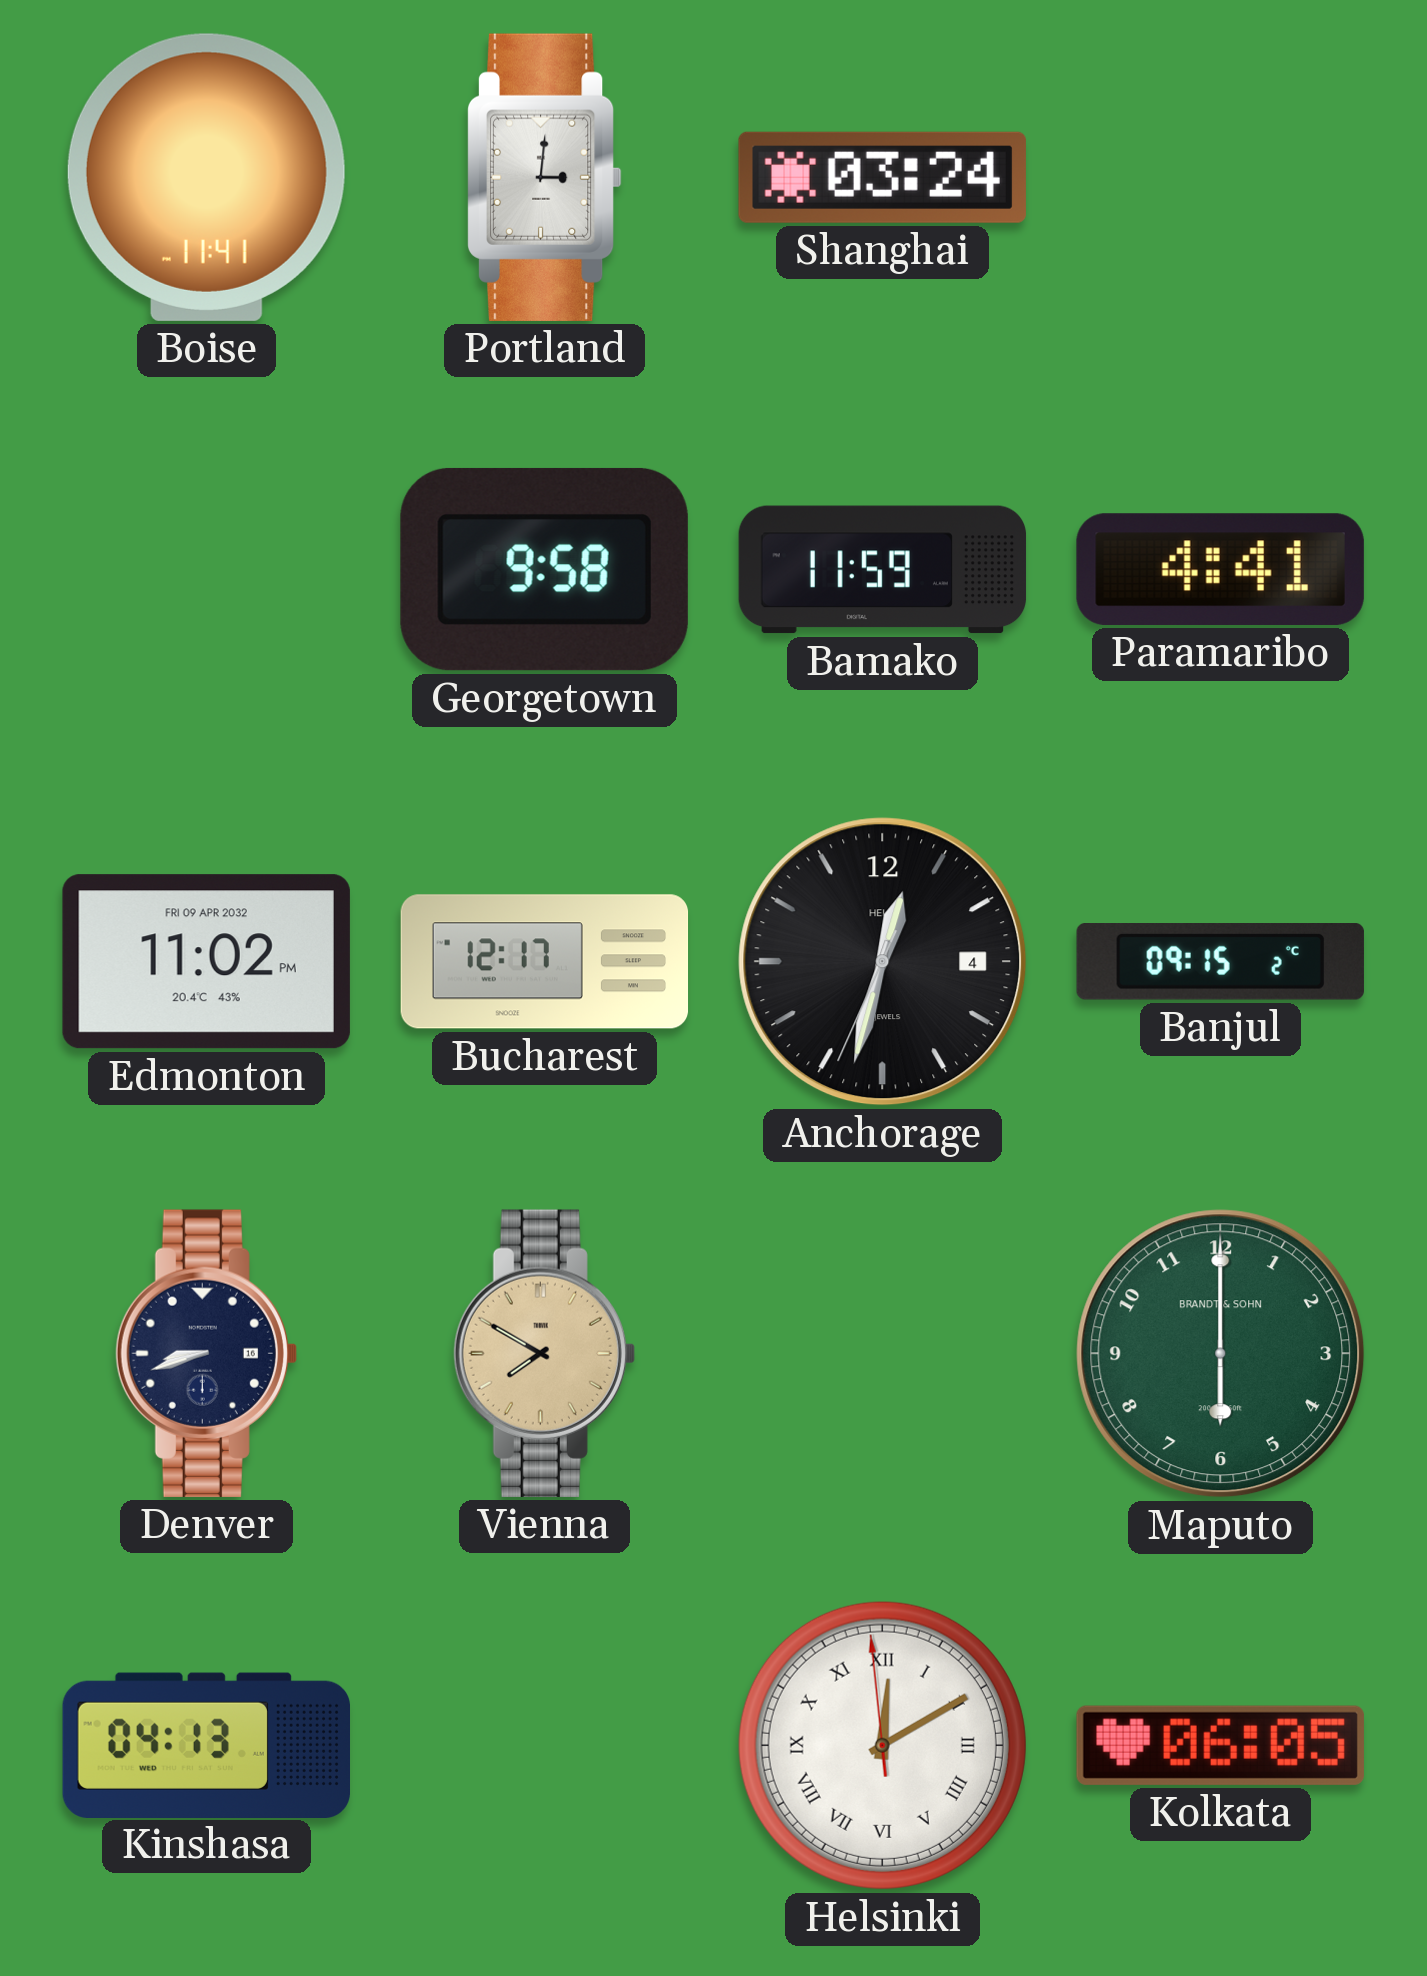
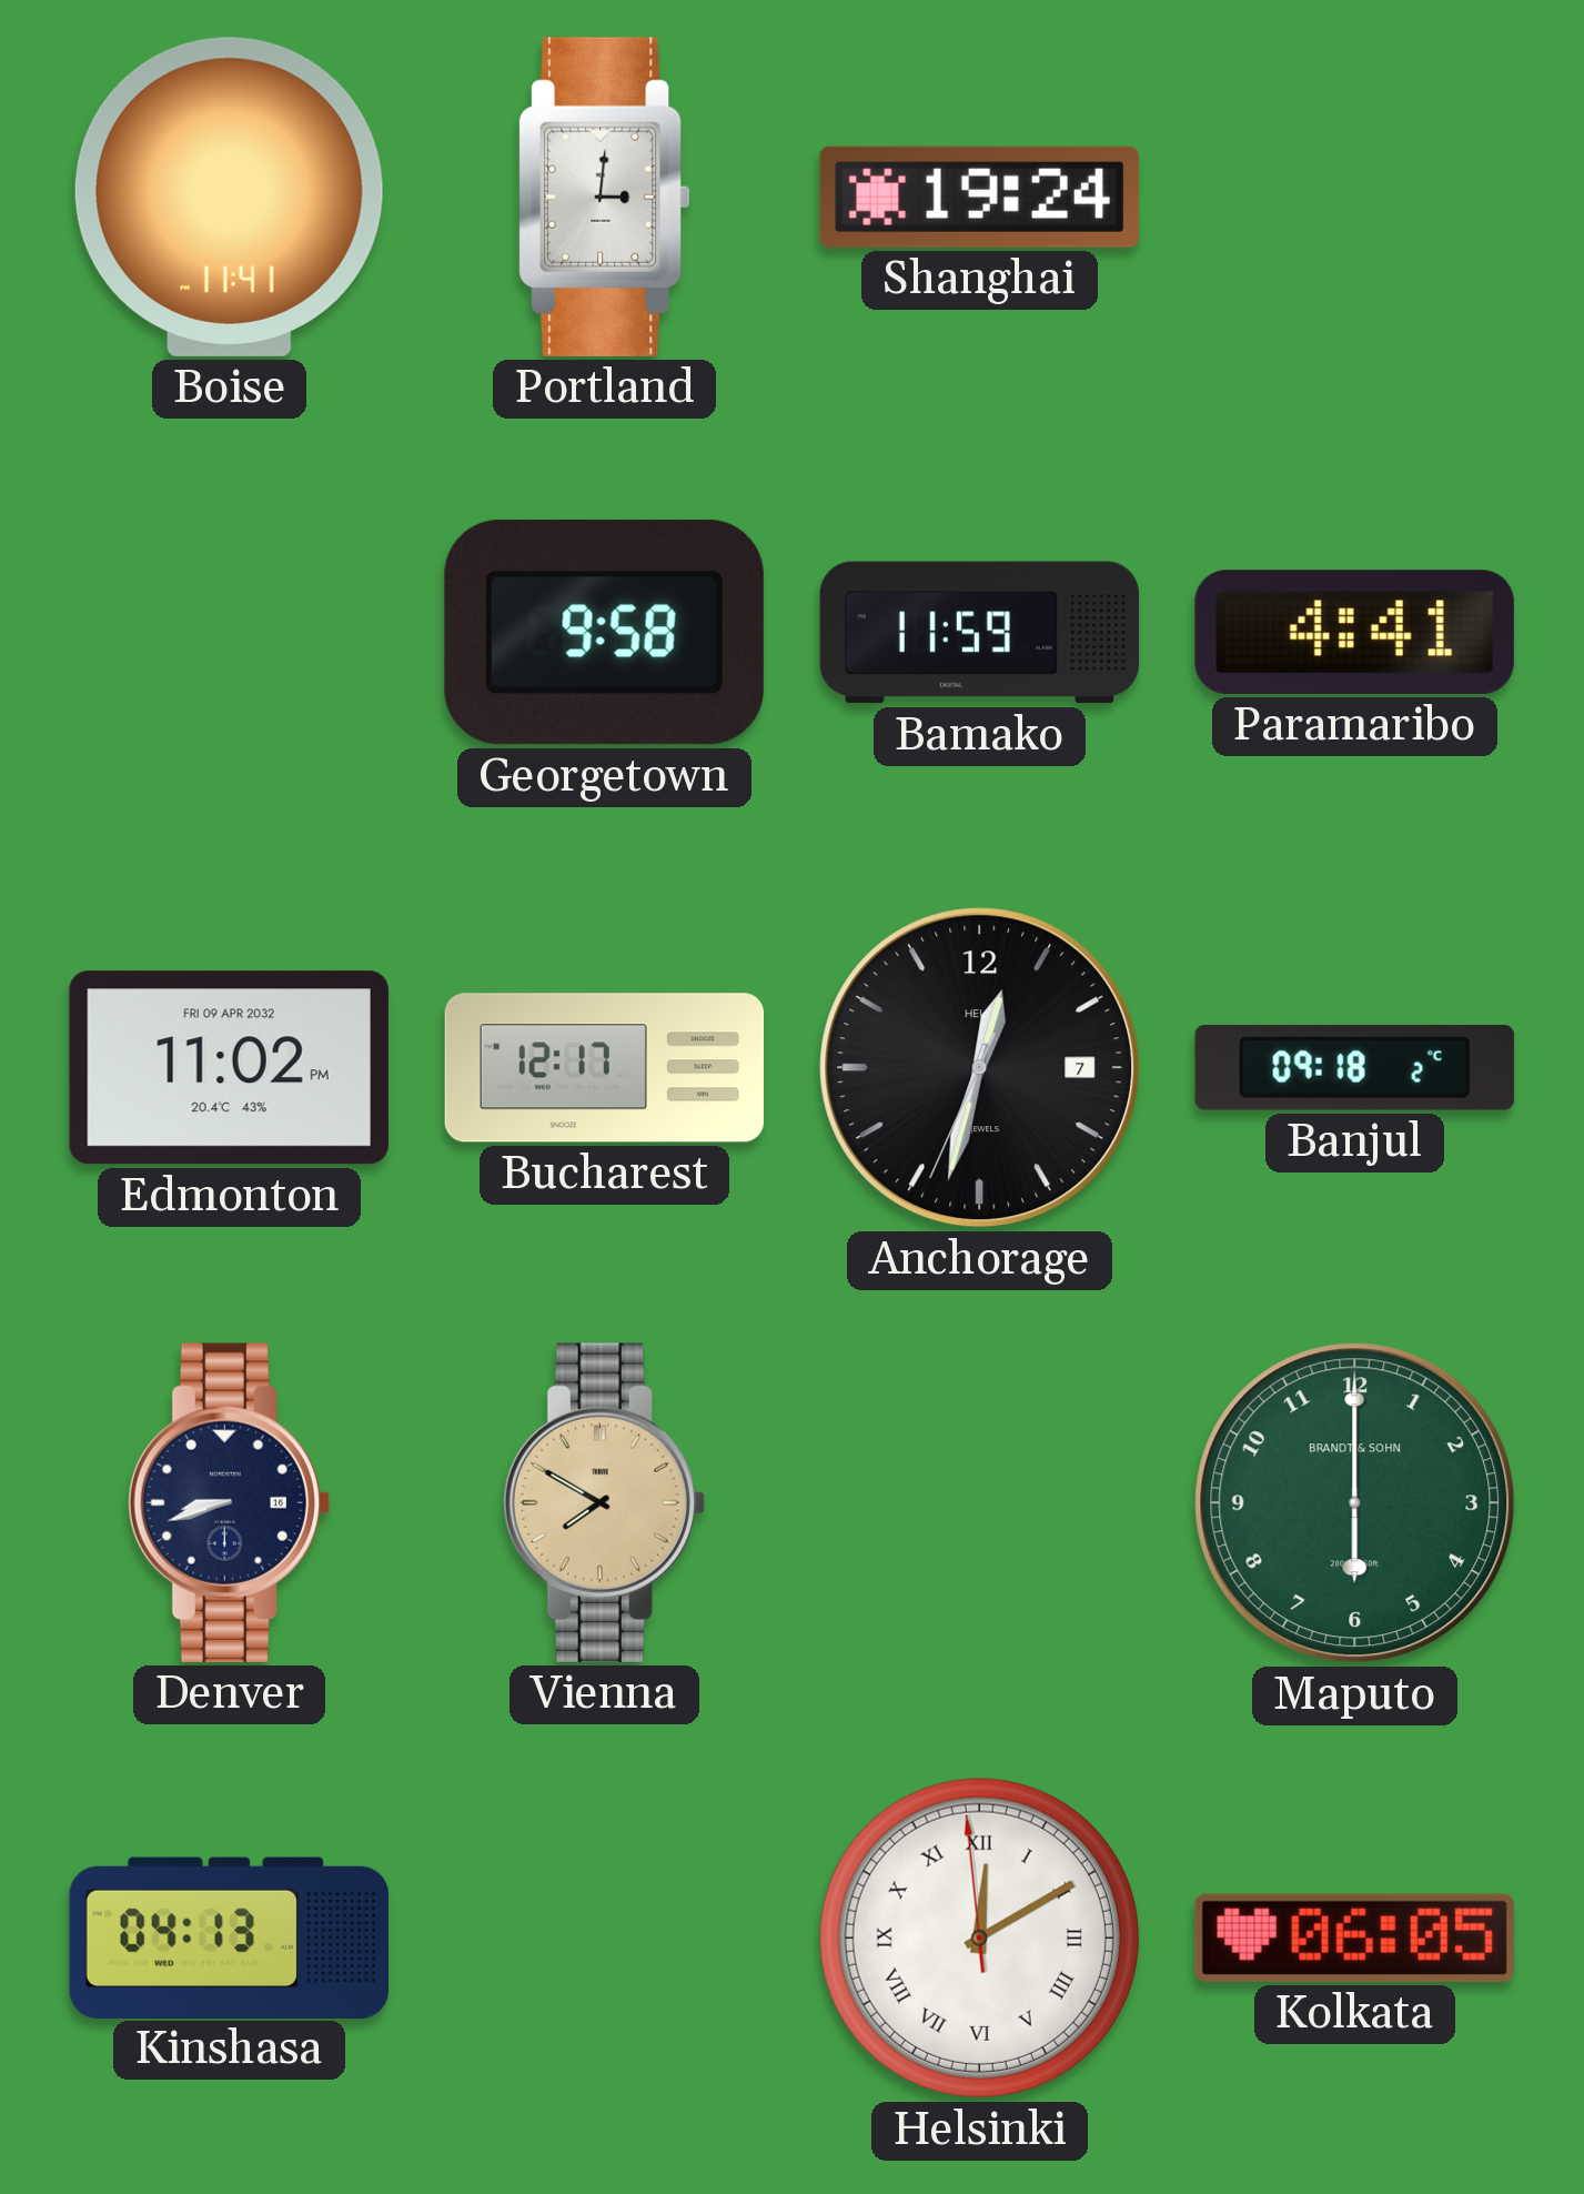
Shanghai: 03:24 -> 19:24 (979, 197)
Anchorage date: 4 -> 7 (980, 1068)
Banjul: 09:15 -> 09:18 (1354, 1068)
